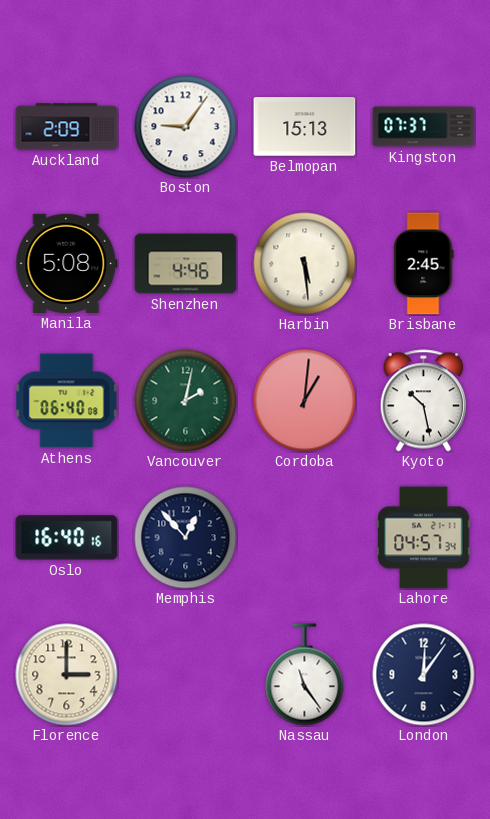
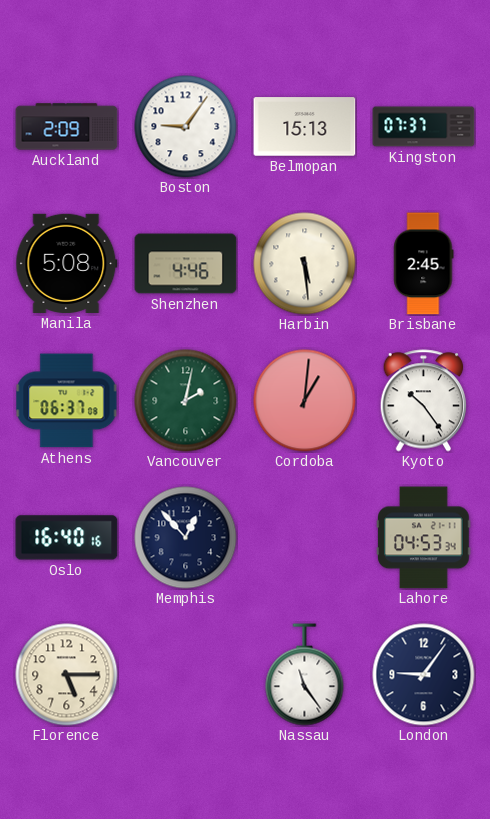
Athens: 06:40 -> 06:37 (67, 401)
Kyoto: 10:28 -> 10:24 (424, 401)
Lahore: 04:57 -> 04:53 (424, 538)
Florence: 3:00 -> 5:15 (67, 675)
London: 12:06 -> 9:06 (424, 675)
